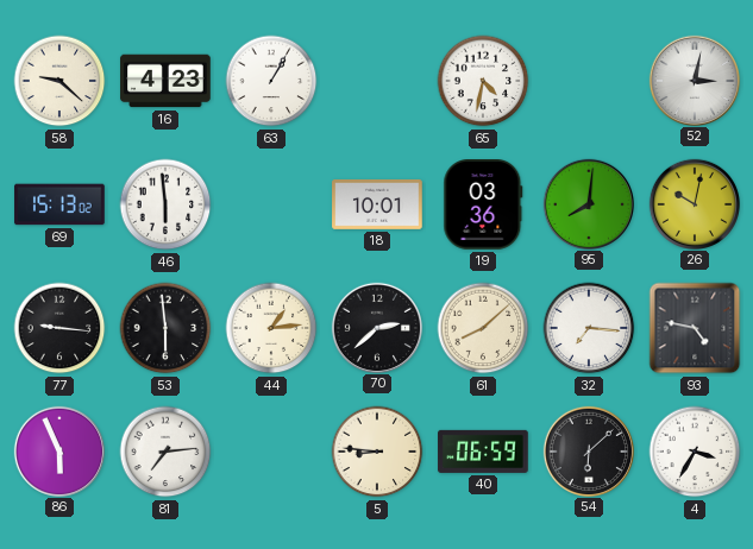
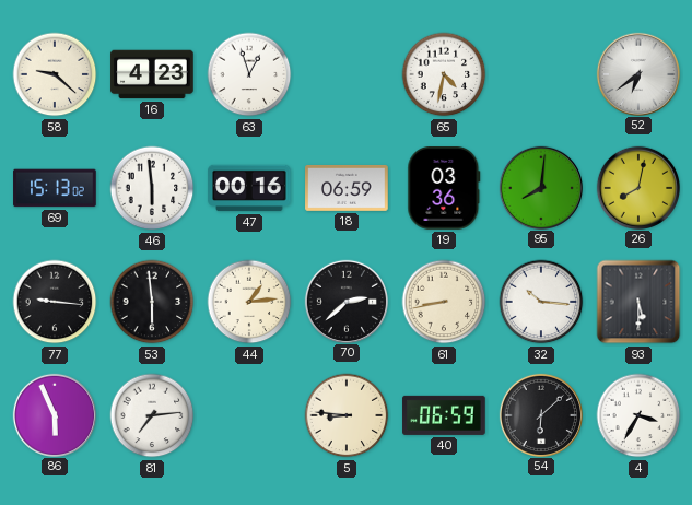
63: 1:05 -> 12:57 (249, 74)
52: 3:02 -> 6:39 (637, 73)
47: none -> 00:16 (249, 188)
18: 10:01 -> 06:59 (347, 188)
26: 10:02 -> 8:02 (637, 187)
61: 8:08 -> 8:43 (444, 302)
32: 7:16 -> 10:16 (541, 302)
93: 4:47 -> 5:30 (638, 302)
